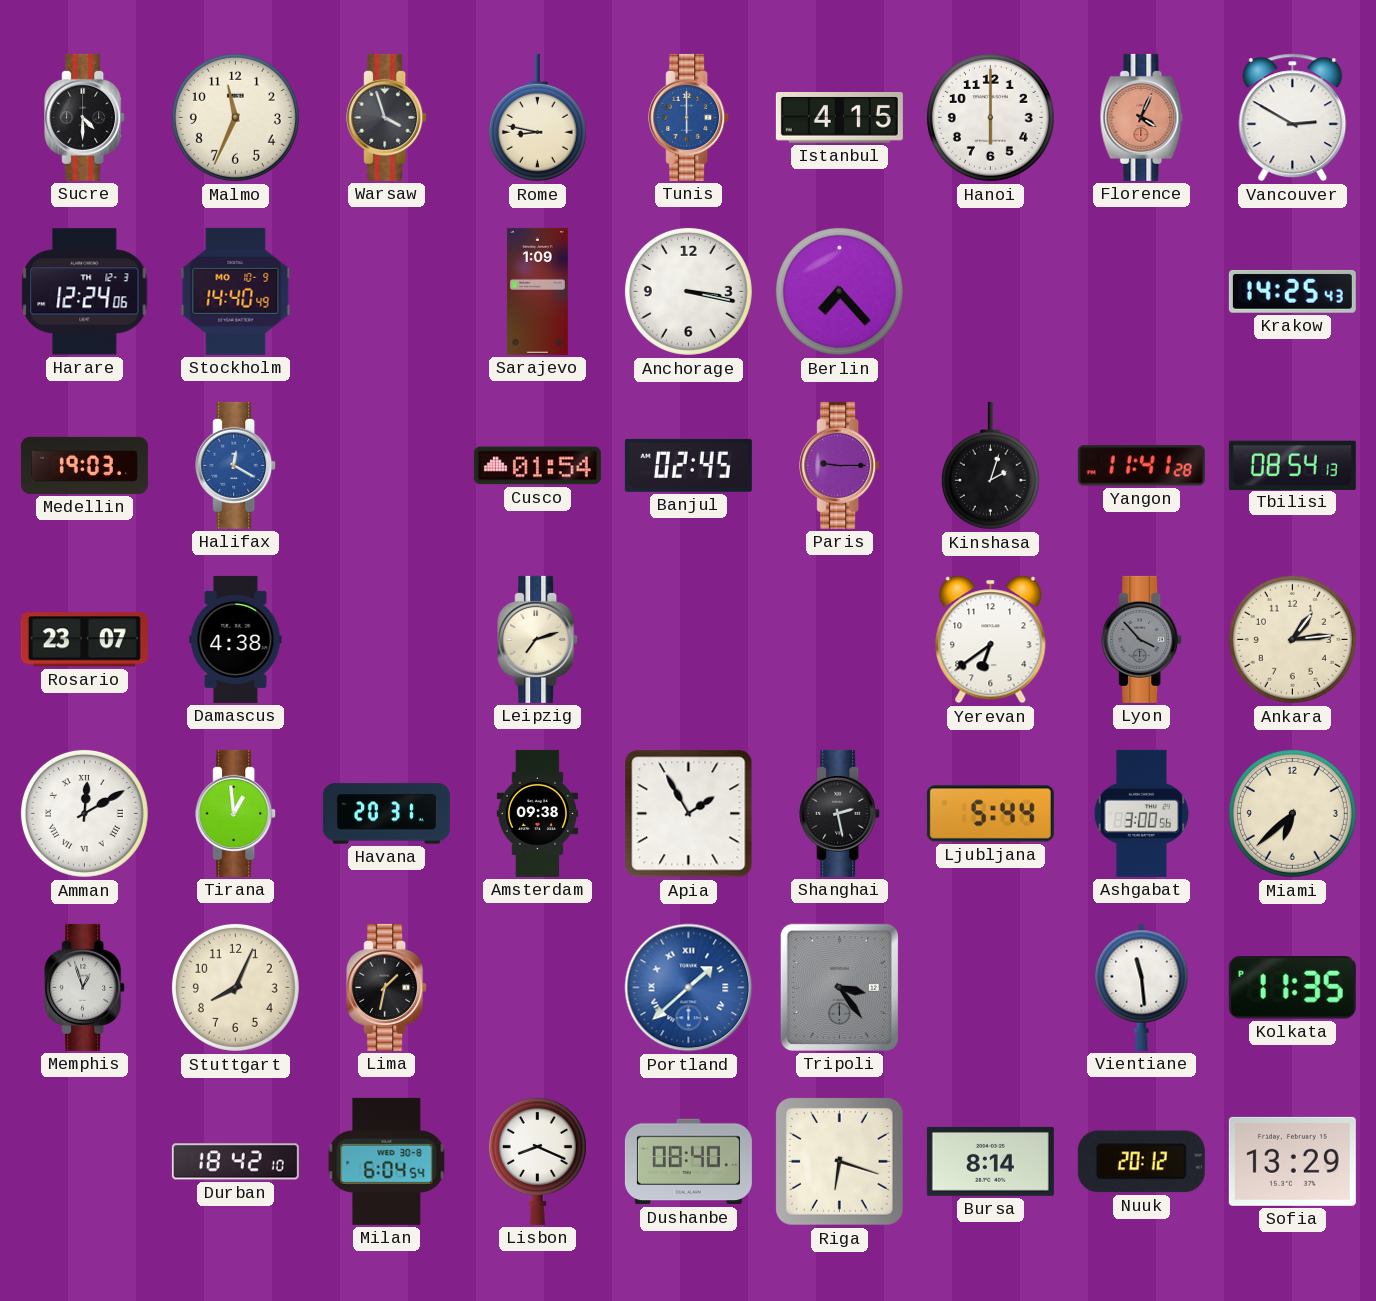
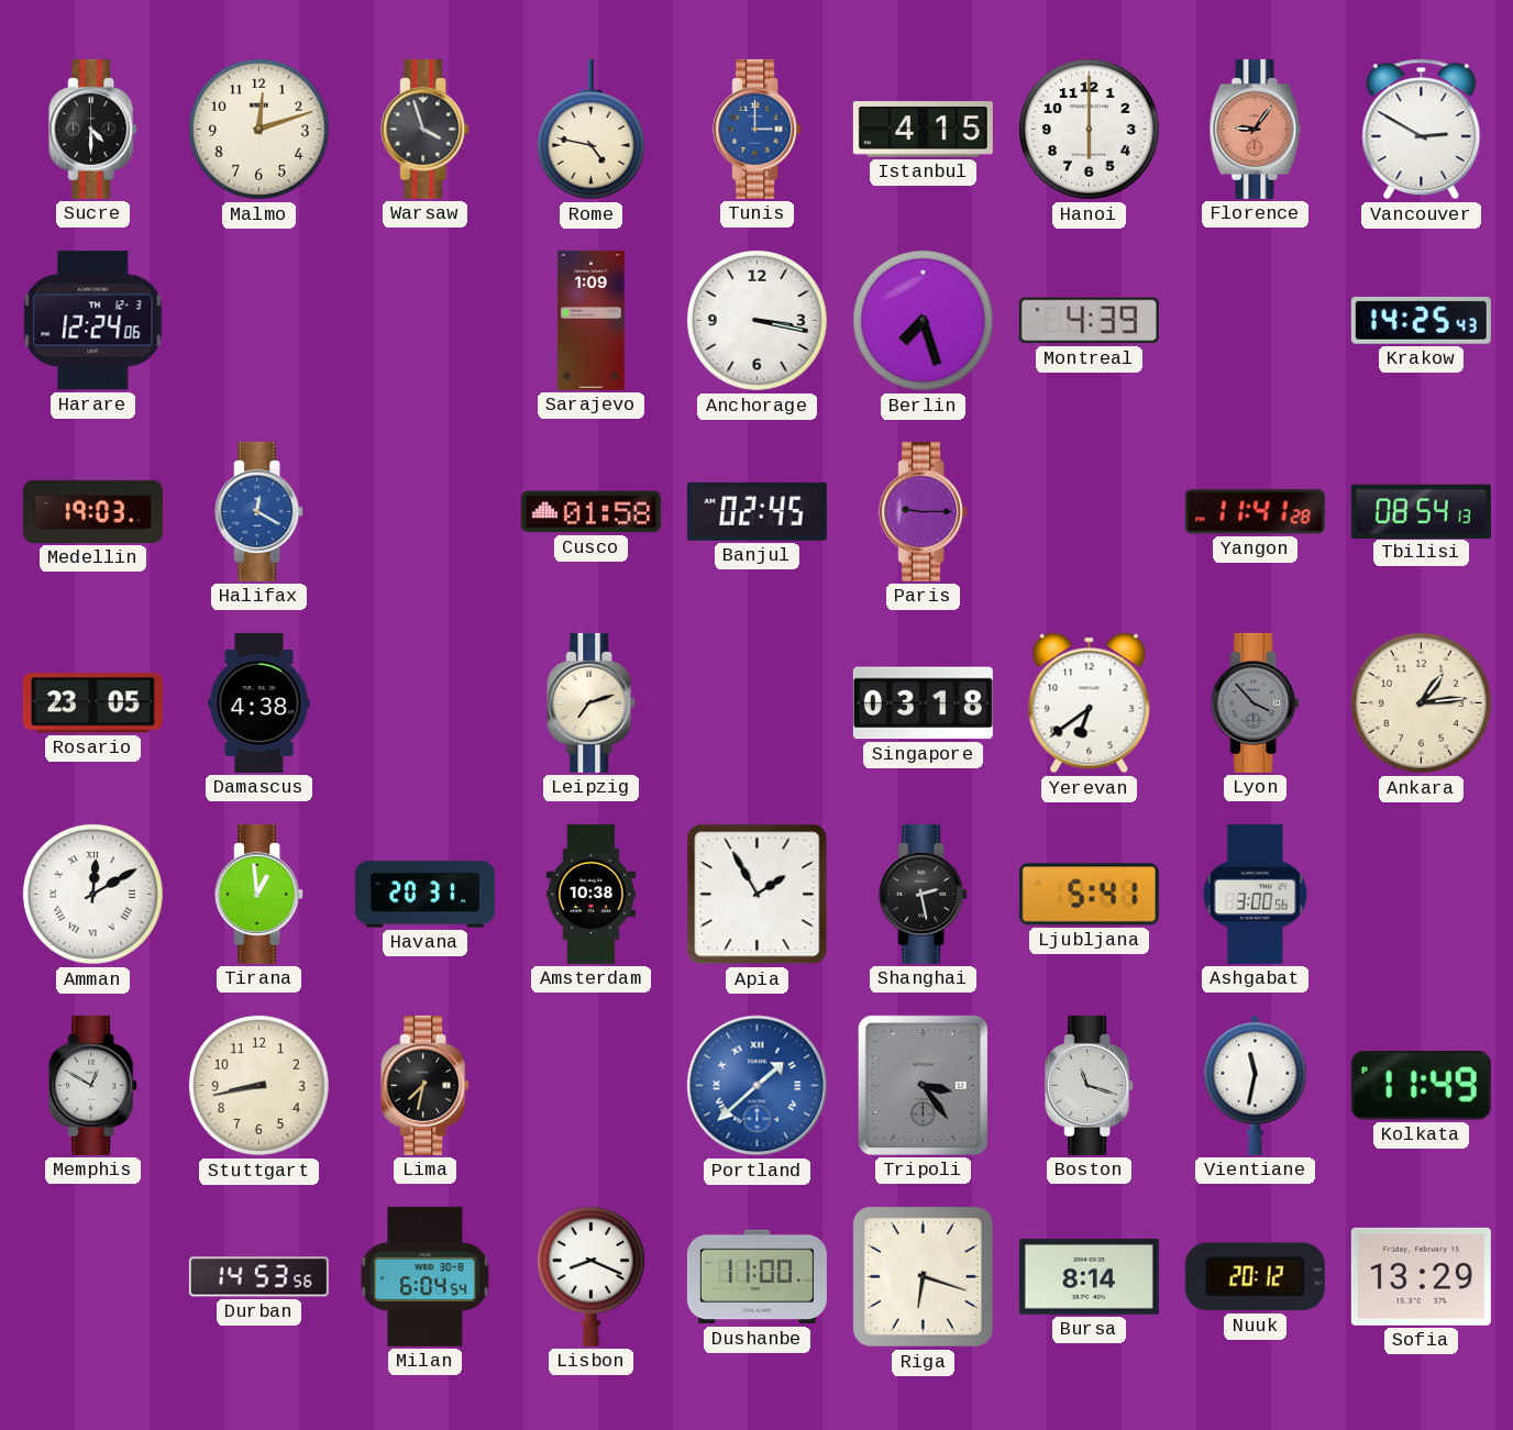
Malmo: 11:34 -> 12:12 (258, 129)
Rome: 8:47 -> 4:47 (590, 130)
Tunis: 6:00 -> 3:00 (758, 129)
Florence: 4:04 -> 9:06 (1256, 129)
Stockholm: 14:40 -> none (236, 291)
Berlin: 7:23 -> 7:27 (923, 320)
Montreal: none -> 4:39 (1089, 321)
Cusco: 01:54 -> 01:58 (590, 512)
Kinshasa: 2:03 -> none (990, 466)
Rosario: 23:07 -> 23:05 (92, 703)
Singapore: none -> 03:18 (923, 703)
Amsterdam: 09:38 -> 10:38 (590, 894)
Ljubljana: 5:44 -> 5:41 (1089, 895)
Miami: 6:38 -> none (1292, 813)
Memphis: 12:57 -> 12:50 (93, 1085)
Stuttgart: 8:04 -> 8:43 (258, 1085)
Lima: 1:32 -> 7:32 (426, 1085)
Boston: none -> 11:18 (1090, 1085)
Vientiane: 11:29 -> 11:32 (1256, 1085)
Kolkata: 11:35 -> 11:49 (1421, 1086)
Durban: 18:42 -> 14:53 (258, 1277)
Dushanbe: 08:40 -> 11:00 (756, 1277)
